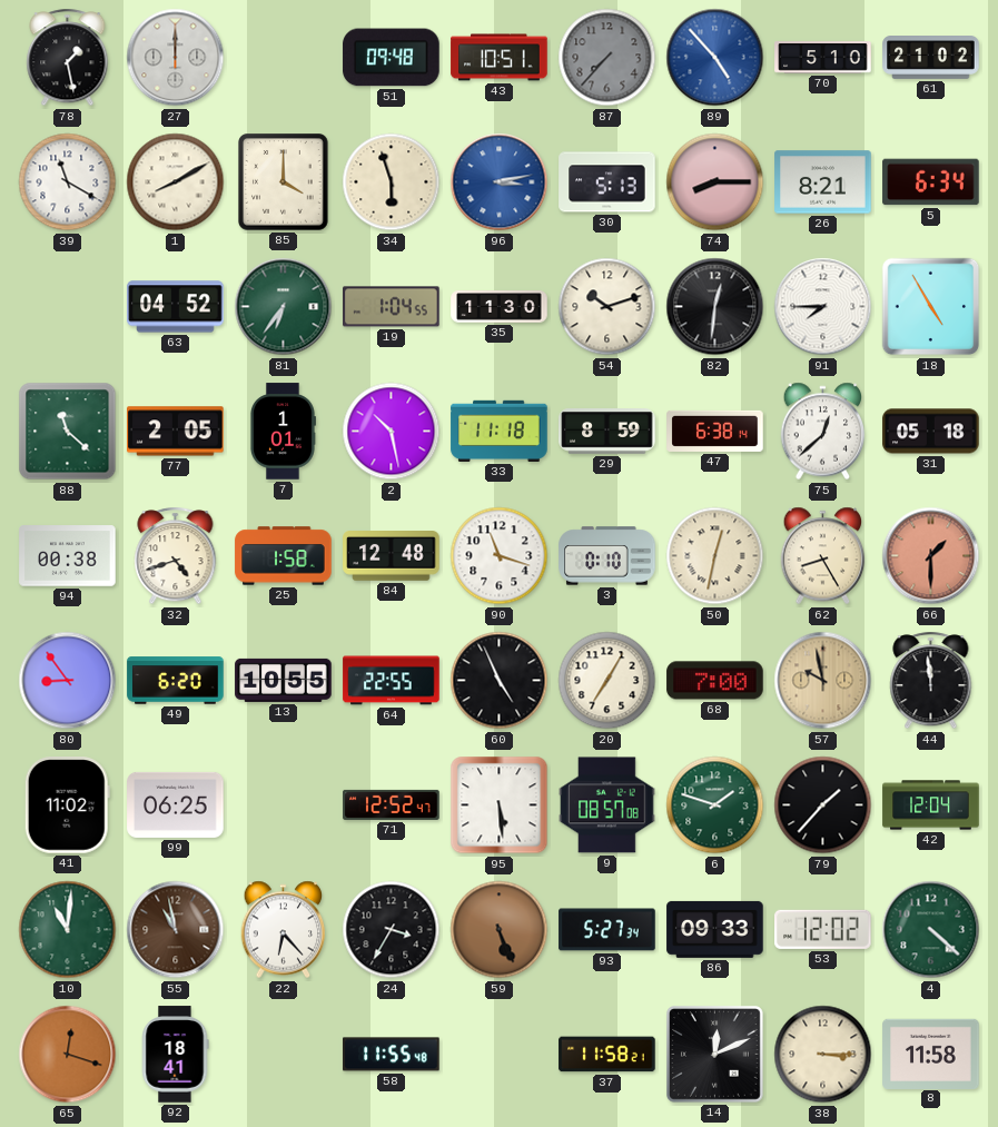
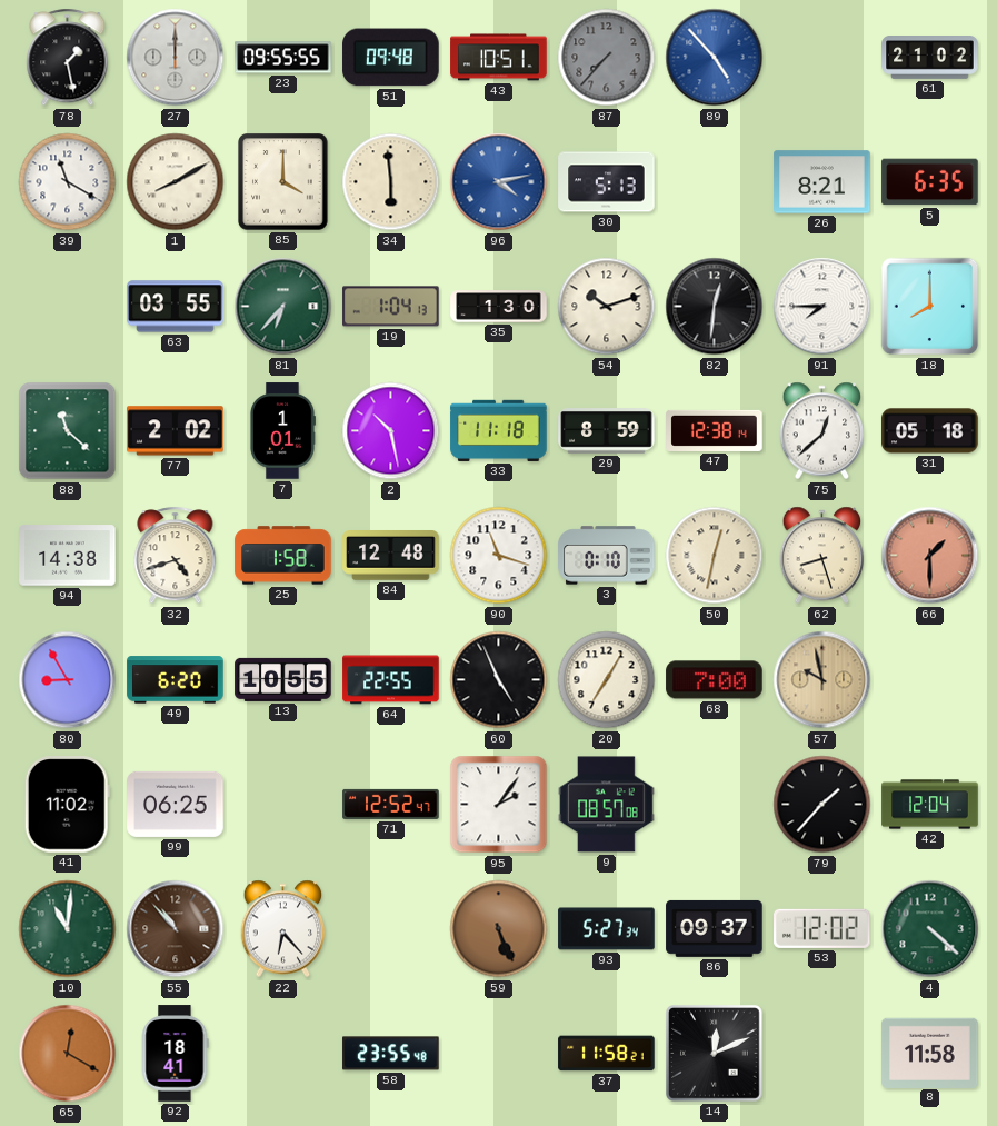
23: none -> 09:55 (283, 58)
70: 5:10 -> none (823, 58)
34: 5:57 -> 5:59 (391, 182)
96: 3:13 -> 4:13 (499, 182)
74: 8:15 -> none (715, 182)
5: 6:34 -> 6:35 (930, 182)
63: 04:52 -> 03:55 (176, 307)
81: 6:36 -> 6:37 (283, 307)
19: 1:04:55 -> 1:04:13 (391, 307)
35: 11:30 -> 1:30 (499, 307)
18: 4:55 -> 8:00 (930, 307)
77: 2:05 -> 2:02 (176, 431)
47: 6:38 -> 12:38 (715, 430)
94: 00:38 -> 14:38 (68, 556)
62: 8:25 -> 8:27 (822, 556)
80: 8:54 -> 8:55 (68, 680)
44: 11:59 -> none (931, 681)
95: 5:29 -> 2:06 (499, 805)
6: 1:48 -> none (715, 805)
55: 10:58 -> 10:53 (176, 929)
24: 3:35 -> none (392, 930)
86: 09:33 -> 09:37 (715, 928)
65: 12:18 -> 12:20 (68, 1054)
58: 11:55 -> 23:55 (391, 1054)
38: 3:15 -> none (823, 1055)
